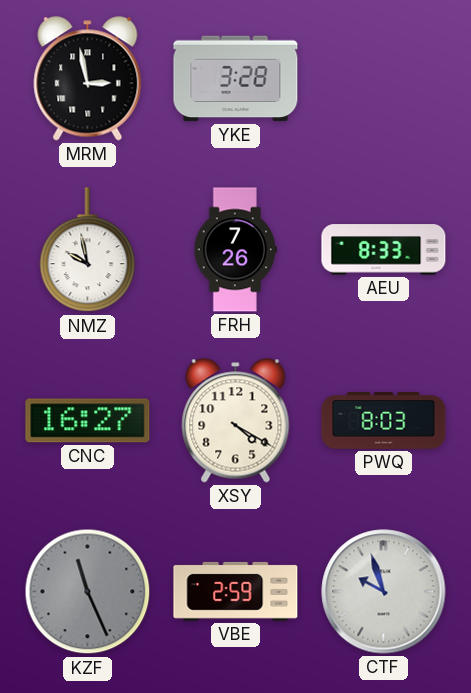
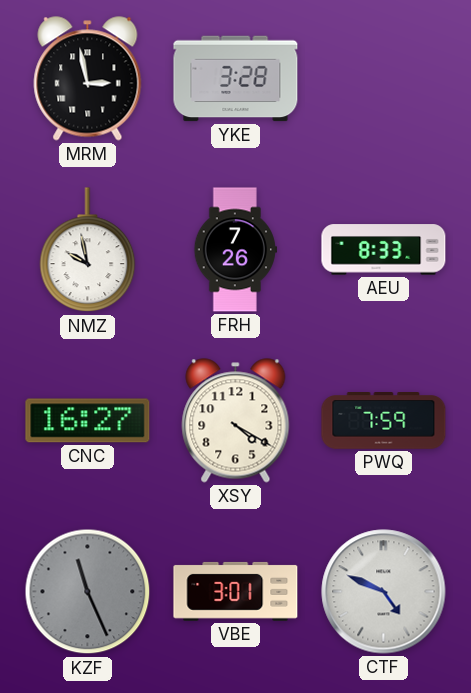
PWQ: 8:03 -> 7:59 (384, 421)
VBE: 2:59 -> 3:01 (236, 591)
CTF: 9:57 -> 4:49 (384, 592)
